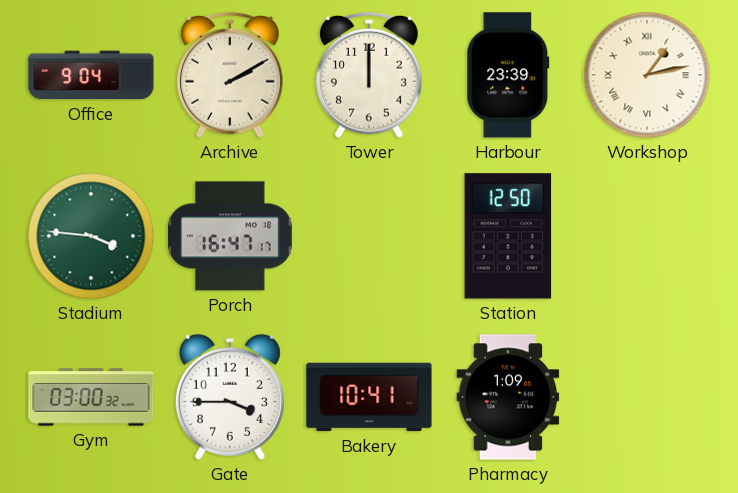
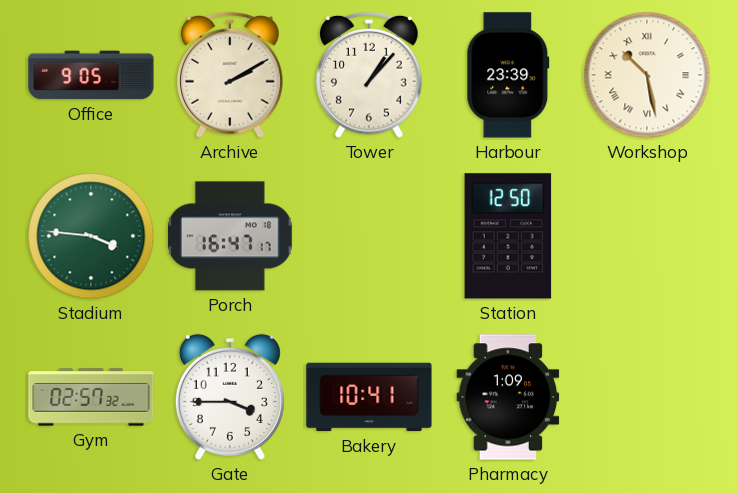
Office: 9:04 -> 9:05 (91, 75)
Tower: 12:00 -> 1:07 (370, 75)
Workshop: 1:13 -> 10:28 (647, 75)
Gym: 03:00 -> 02:57 (91, 397)
